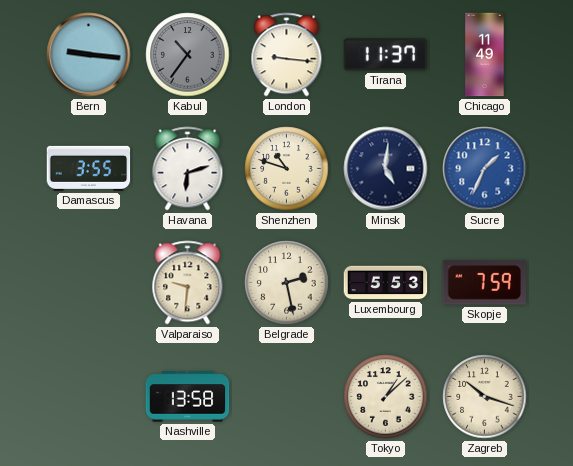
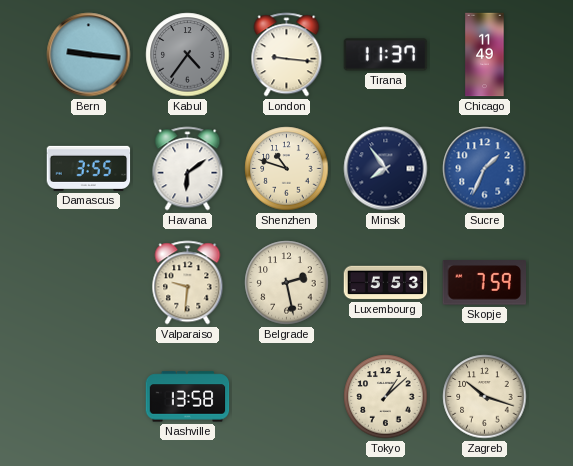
Kabul: 10:36 -> 4:36 (188, 55)
Havana: 6:12 -> 6:09 (188, 169)
Minsk: 5:01 -> 7:54 (386, 169)
